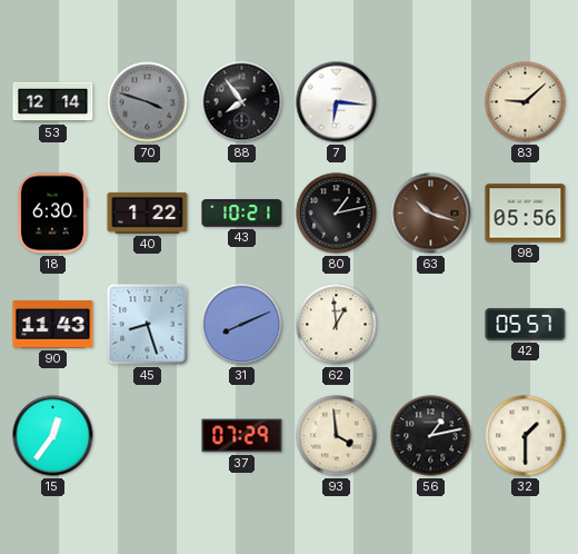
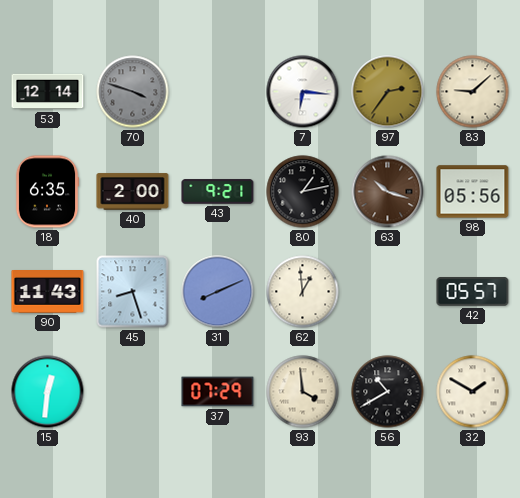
88: 7:54 -> none (242, 102)
97: none -> 2:36 (388, 92)
18: 6:30 -> 6:35 (47, 192)
40: 1:22 -> 2:00 (133, 192)
43: 10:21 -> 9:21 (218, 192)
15: 12:36 -> 12:31 (48, 392)
56: 1:13 -> 10:40 (388, 392)
32: 1:30 -> 1:50 (473, 392)
